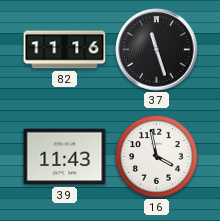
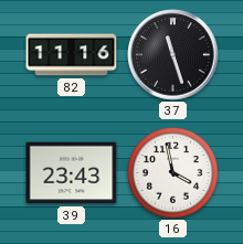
39: 11:43 -> 23:43 (72, 173)
